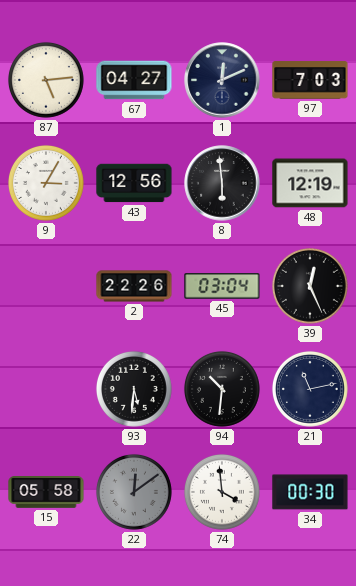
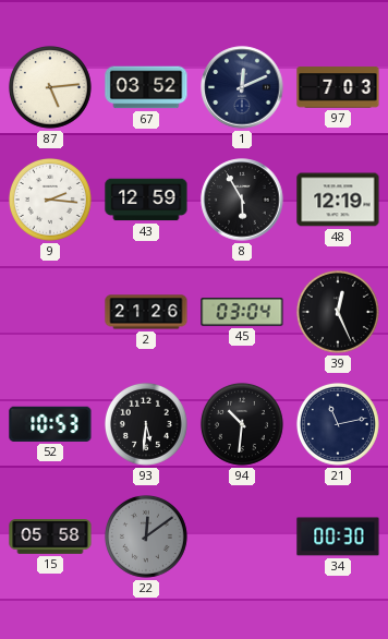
67: 04:27 -> 03:52 (146, 87)
9: 3:05 -> 2:16 (50, 200)
43: 12:56 -> 12:59 (146, 200)
8: 5:59 -> 5:55 (242, 200)
2: 22:26 -> 21:26 (146, 312)
52: none -> 10:53 (50, 424)
74: 3:59 -> none (222, 492)
